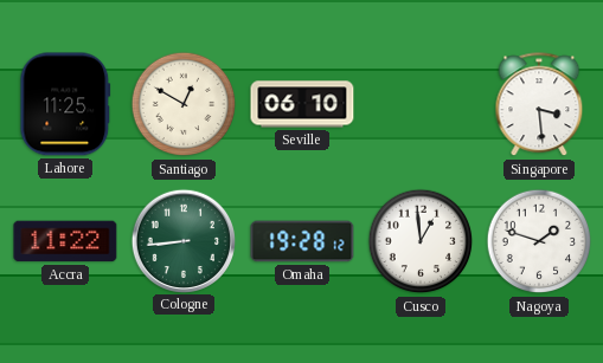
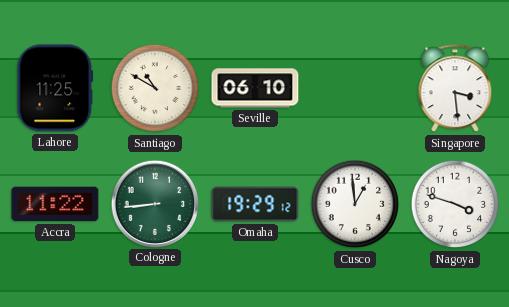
Santiago: 12:50 -> 10:50 (155, 88)
Omaha: 19:28 -> 19:29 (255, 204)
Nagoya: 1:48 -> 3:48 (455, 204)
